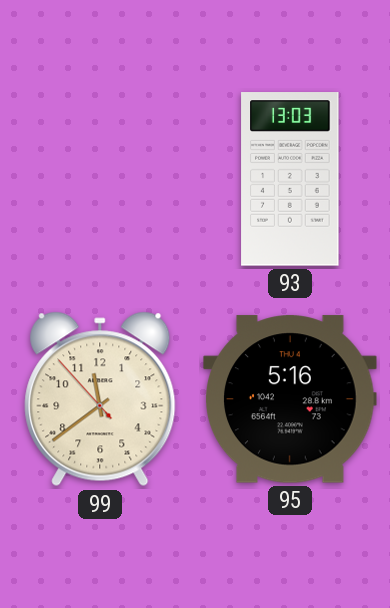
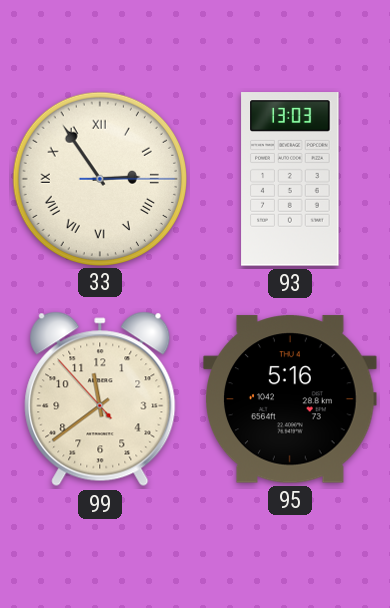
33: none -> 2:54 (99, 178)
